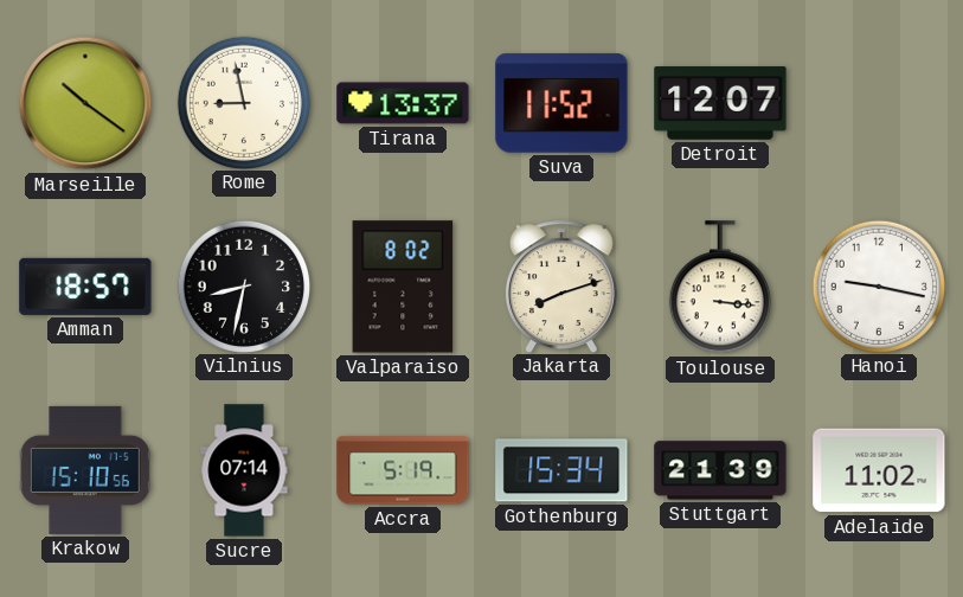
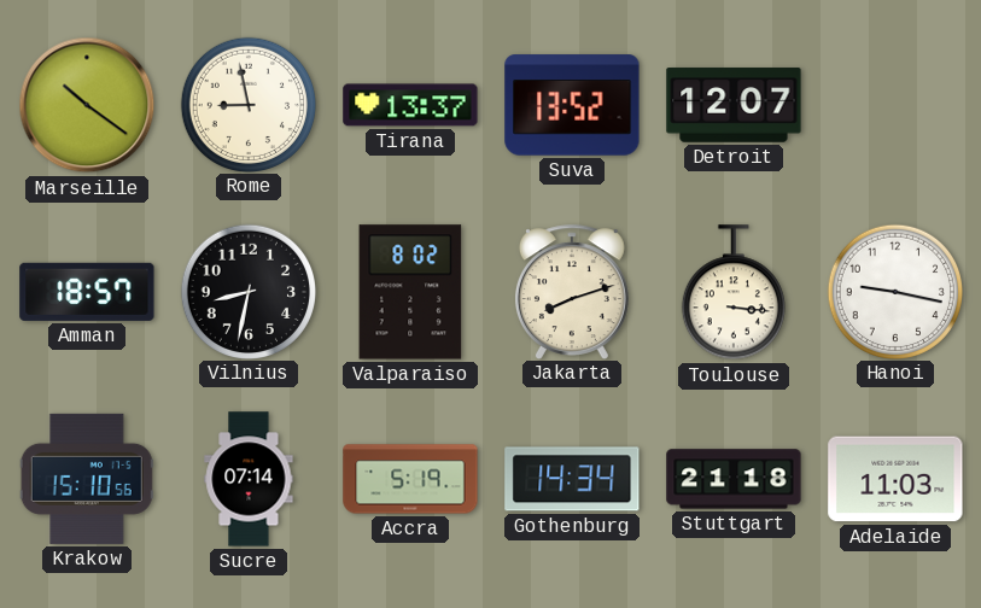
Suva: 11:52 -> 13:52 (572, 105)
Gothenburg: 15:34 -> 14:34 (572, 479)
Stuttgart: 21:39 -> 21:18 (734, 479)
Adelaide: 11:02 -> 11:03 (895, 479)
